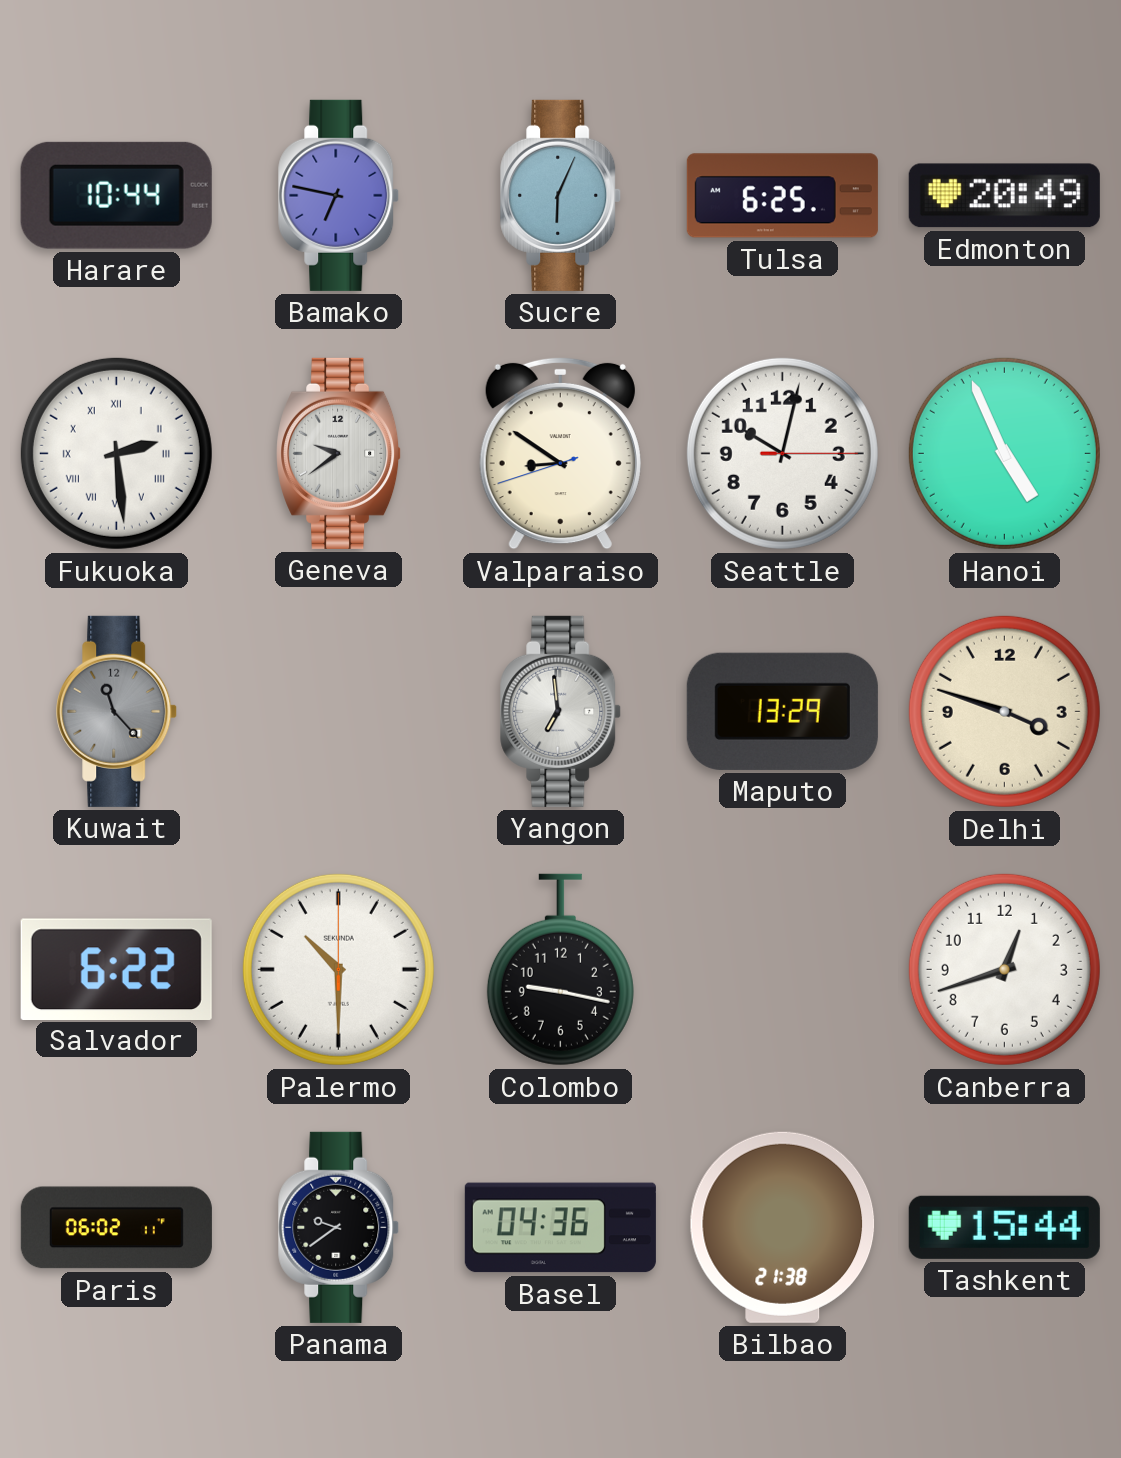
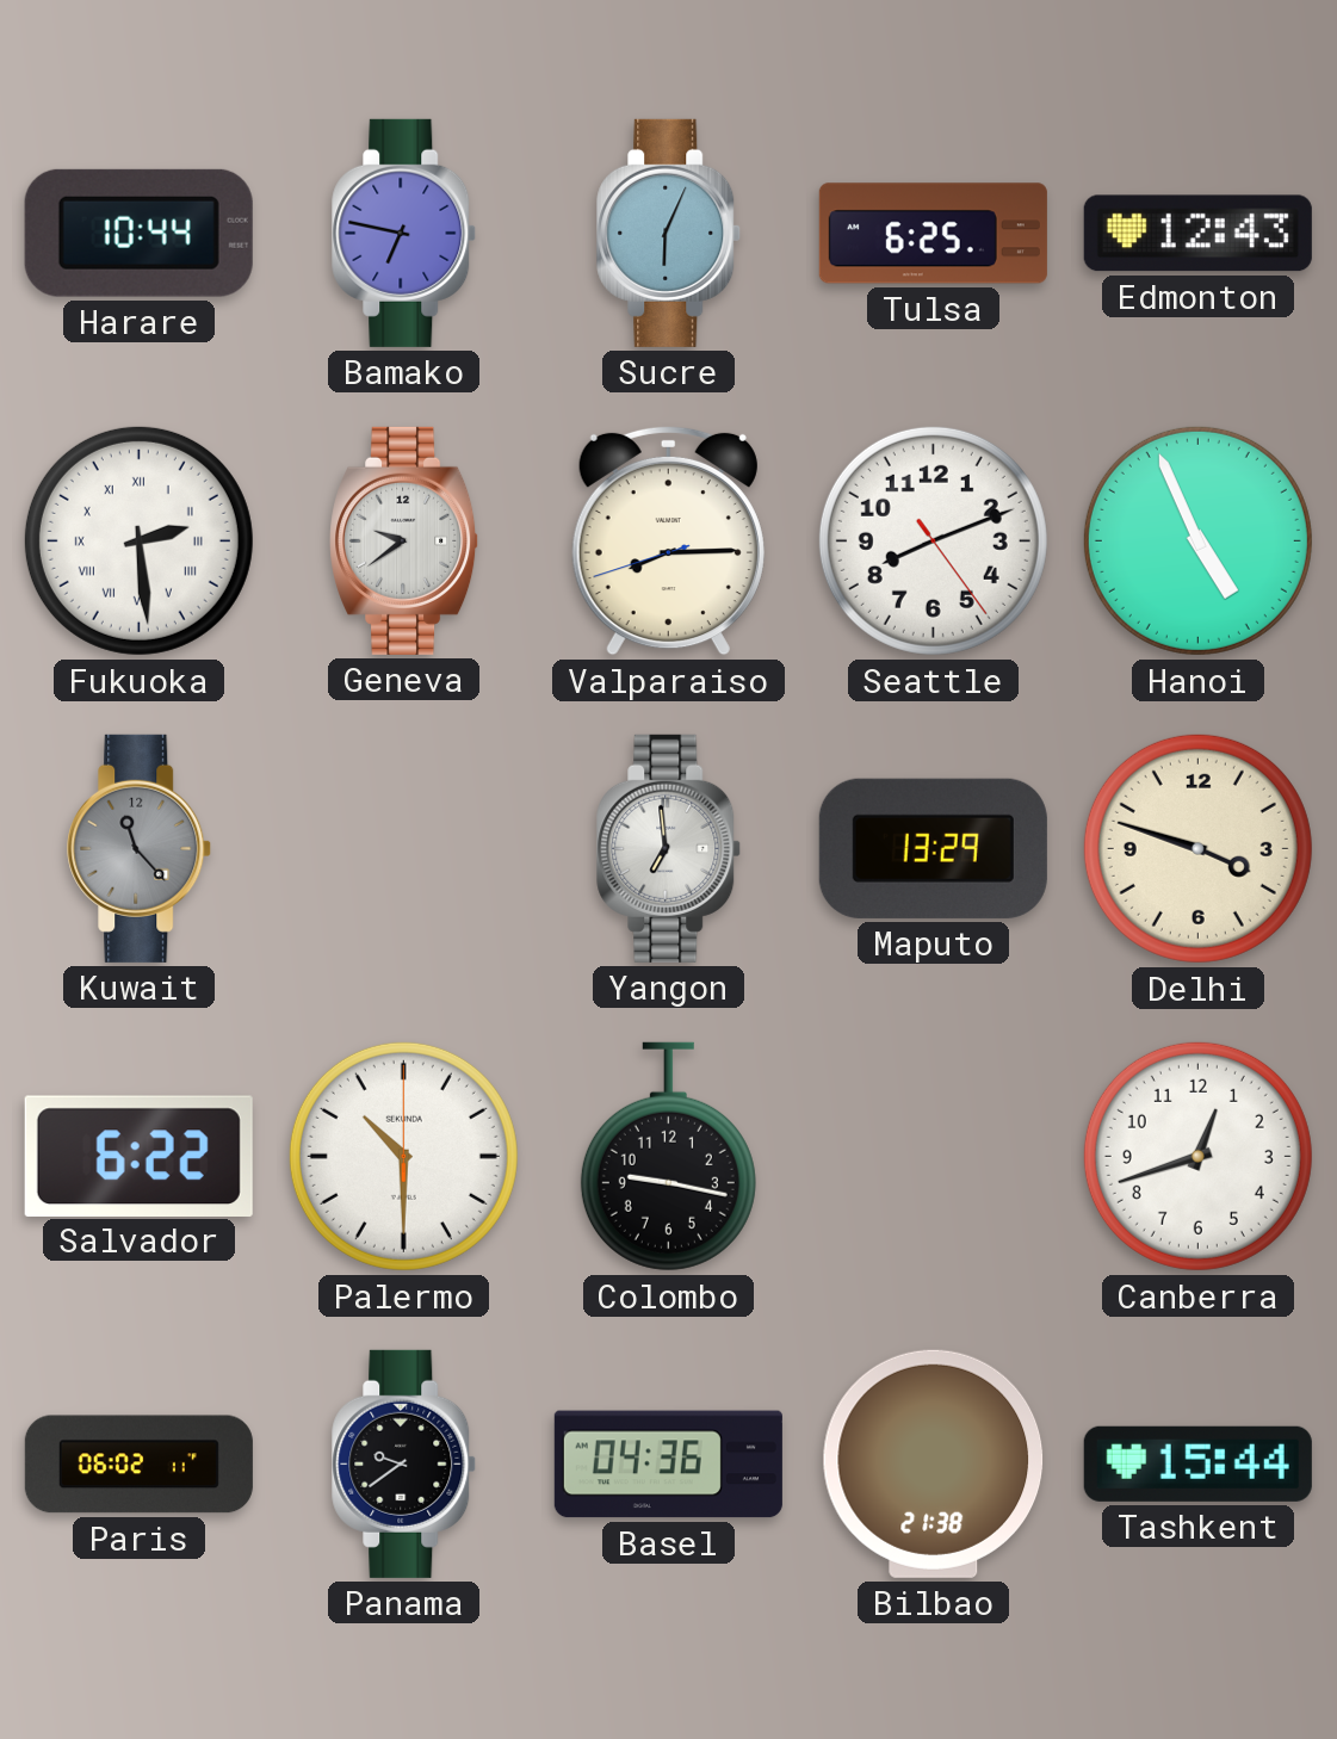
Edmonton: 20:49 -> 12:43 (1197, 234)
Valparaiso: 8:50 -> 8:14 (668, 540)
Seattle: 10:02 -> 8:11 (933, 540)
